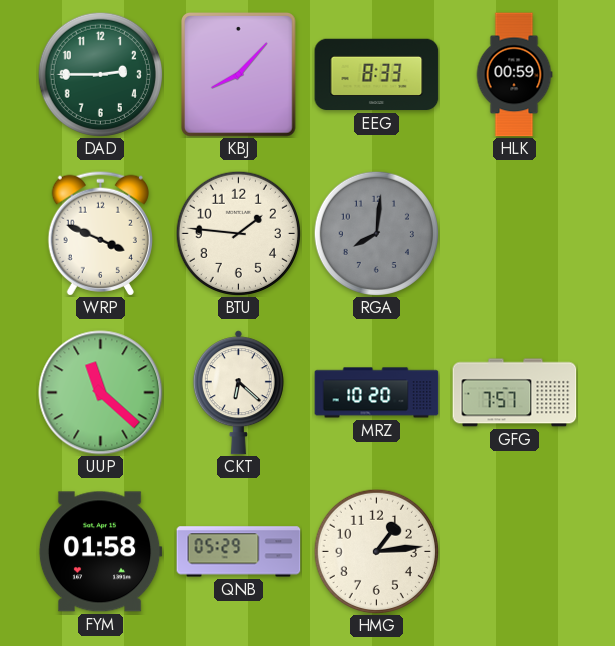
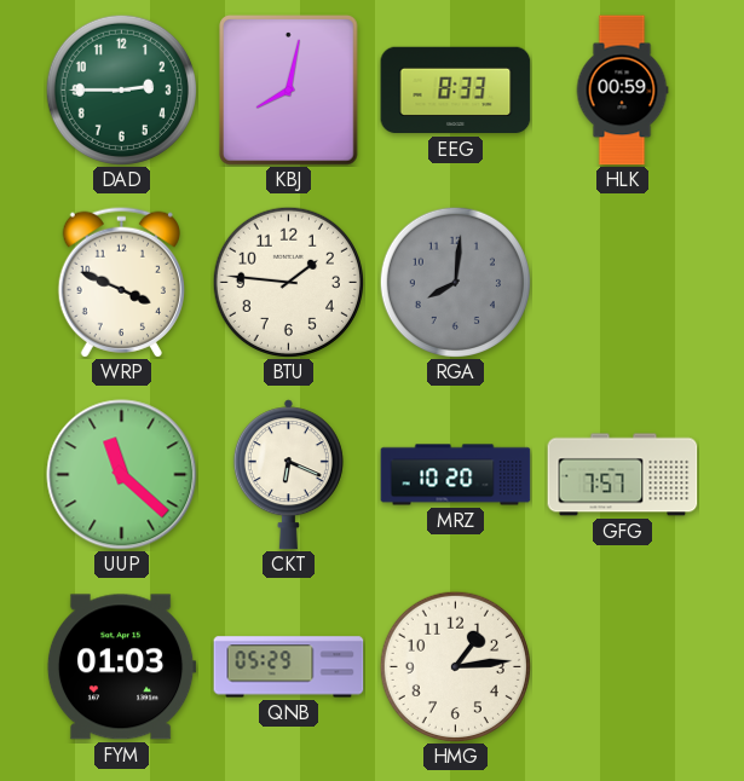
KBJ: 8:07 -> 8:02 (289, 91)
CKT: 6:22 -> 6:19 (288, 475)
FYM: 01:58 -> 01:03 (121, 667)
